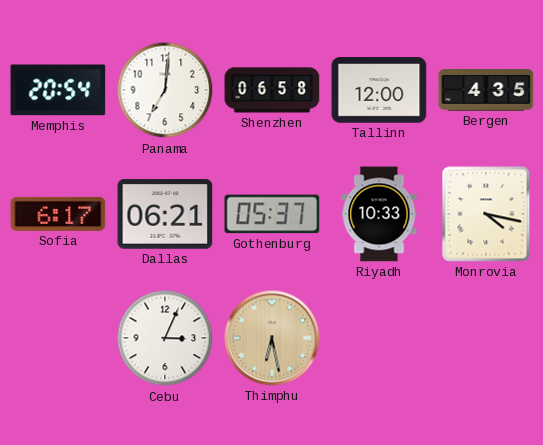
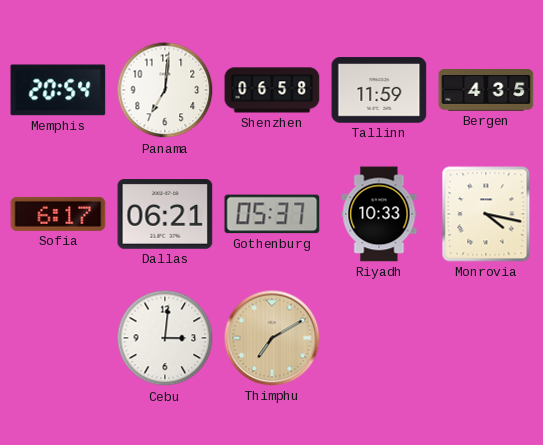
Tallinn: 12:00 -> 11:59 (379, 90)
Cebu: 3:04 -> 3:01 (165, 338)
Thimphu: 6:28 -> 7:10 (272, 338)
